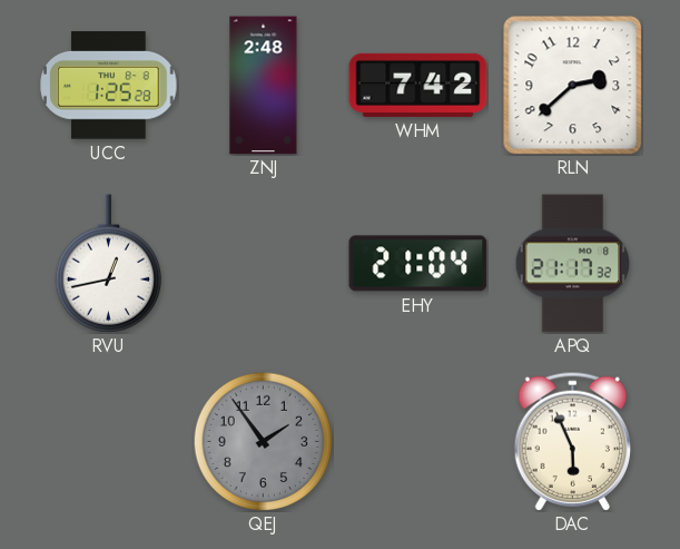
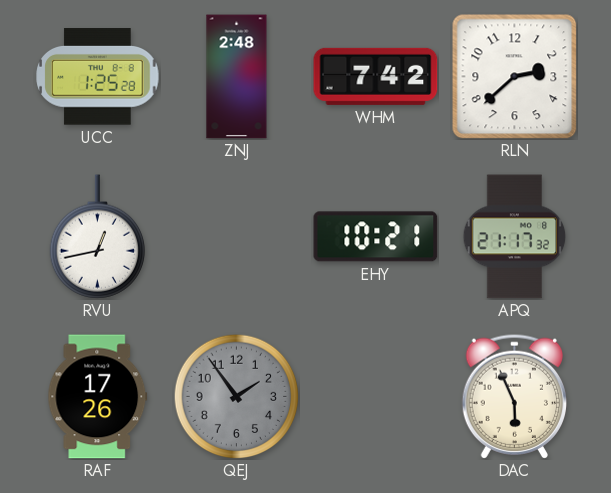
EHY: 21:04 -> 10:21 (376, 237)
RAF: none -> 17:26 (98, 397)
